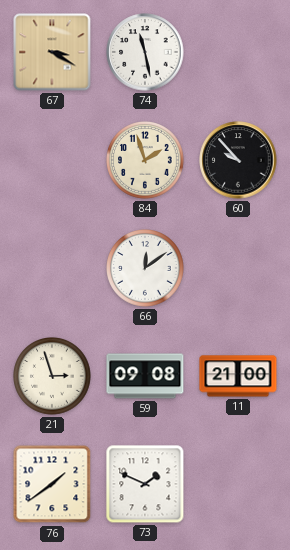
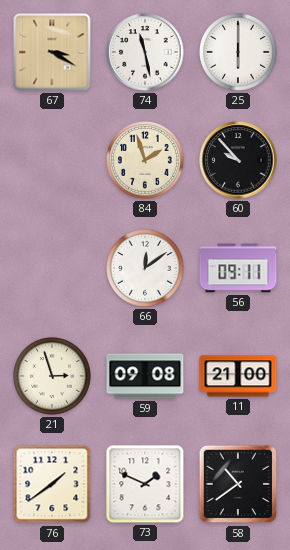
25: none -> 6:00 (239, 53)
56: none -> 09:11 (238, 268)
58: none -> 10:39 (238, 484)
